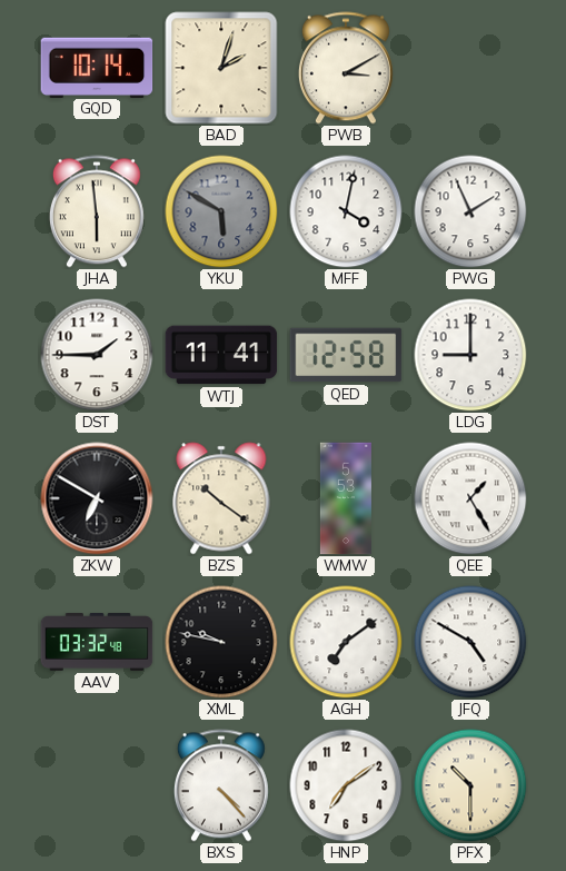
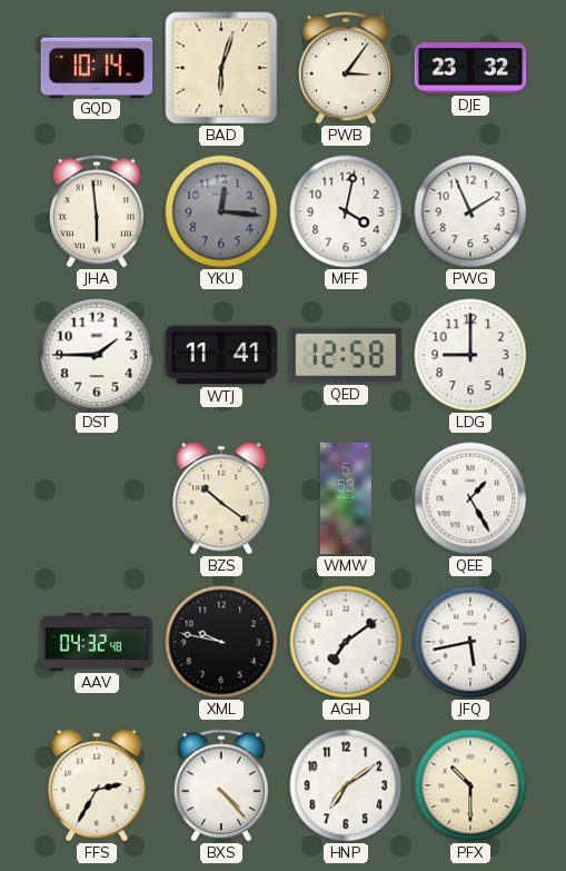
BAD: 2:03 -> 6:03 (221, 68)
PWB: 3:10 -> 3:06 (346, 68)
DJE: none -> 23:32 (470, 68)
YKU: 5:50 -> 12:16 (221, 211)
ZKW: 6:50 -> none (97, 498)
AAV: 03:32 -> 04:32 (97, 643)
JFQ: 4:50 -> 5:43 (470, 642)
FFS: none -> 2:35 (97, 785)
